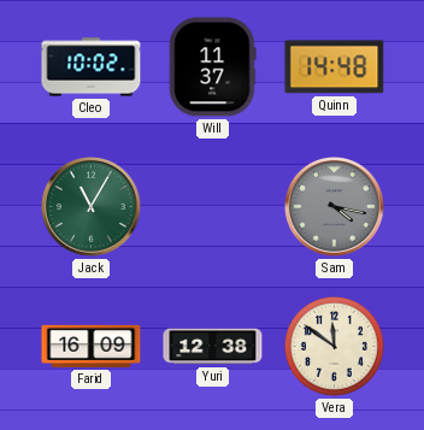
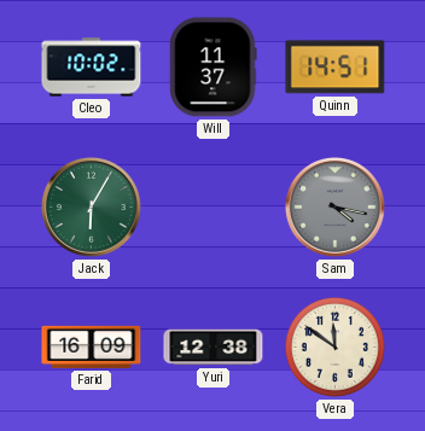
Quinn: 14:48 -> 14:51 (336, 68)
Jack: 11:05 -> 6:05 (92, 208)
